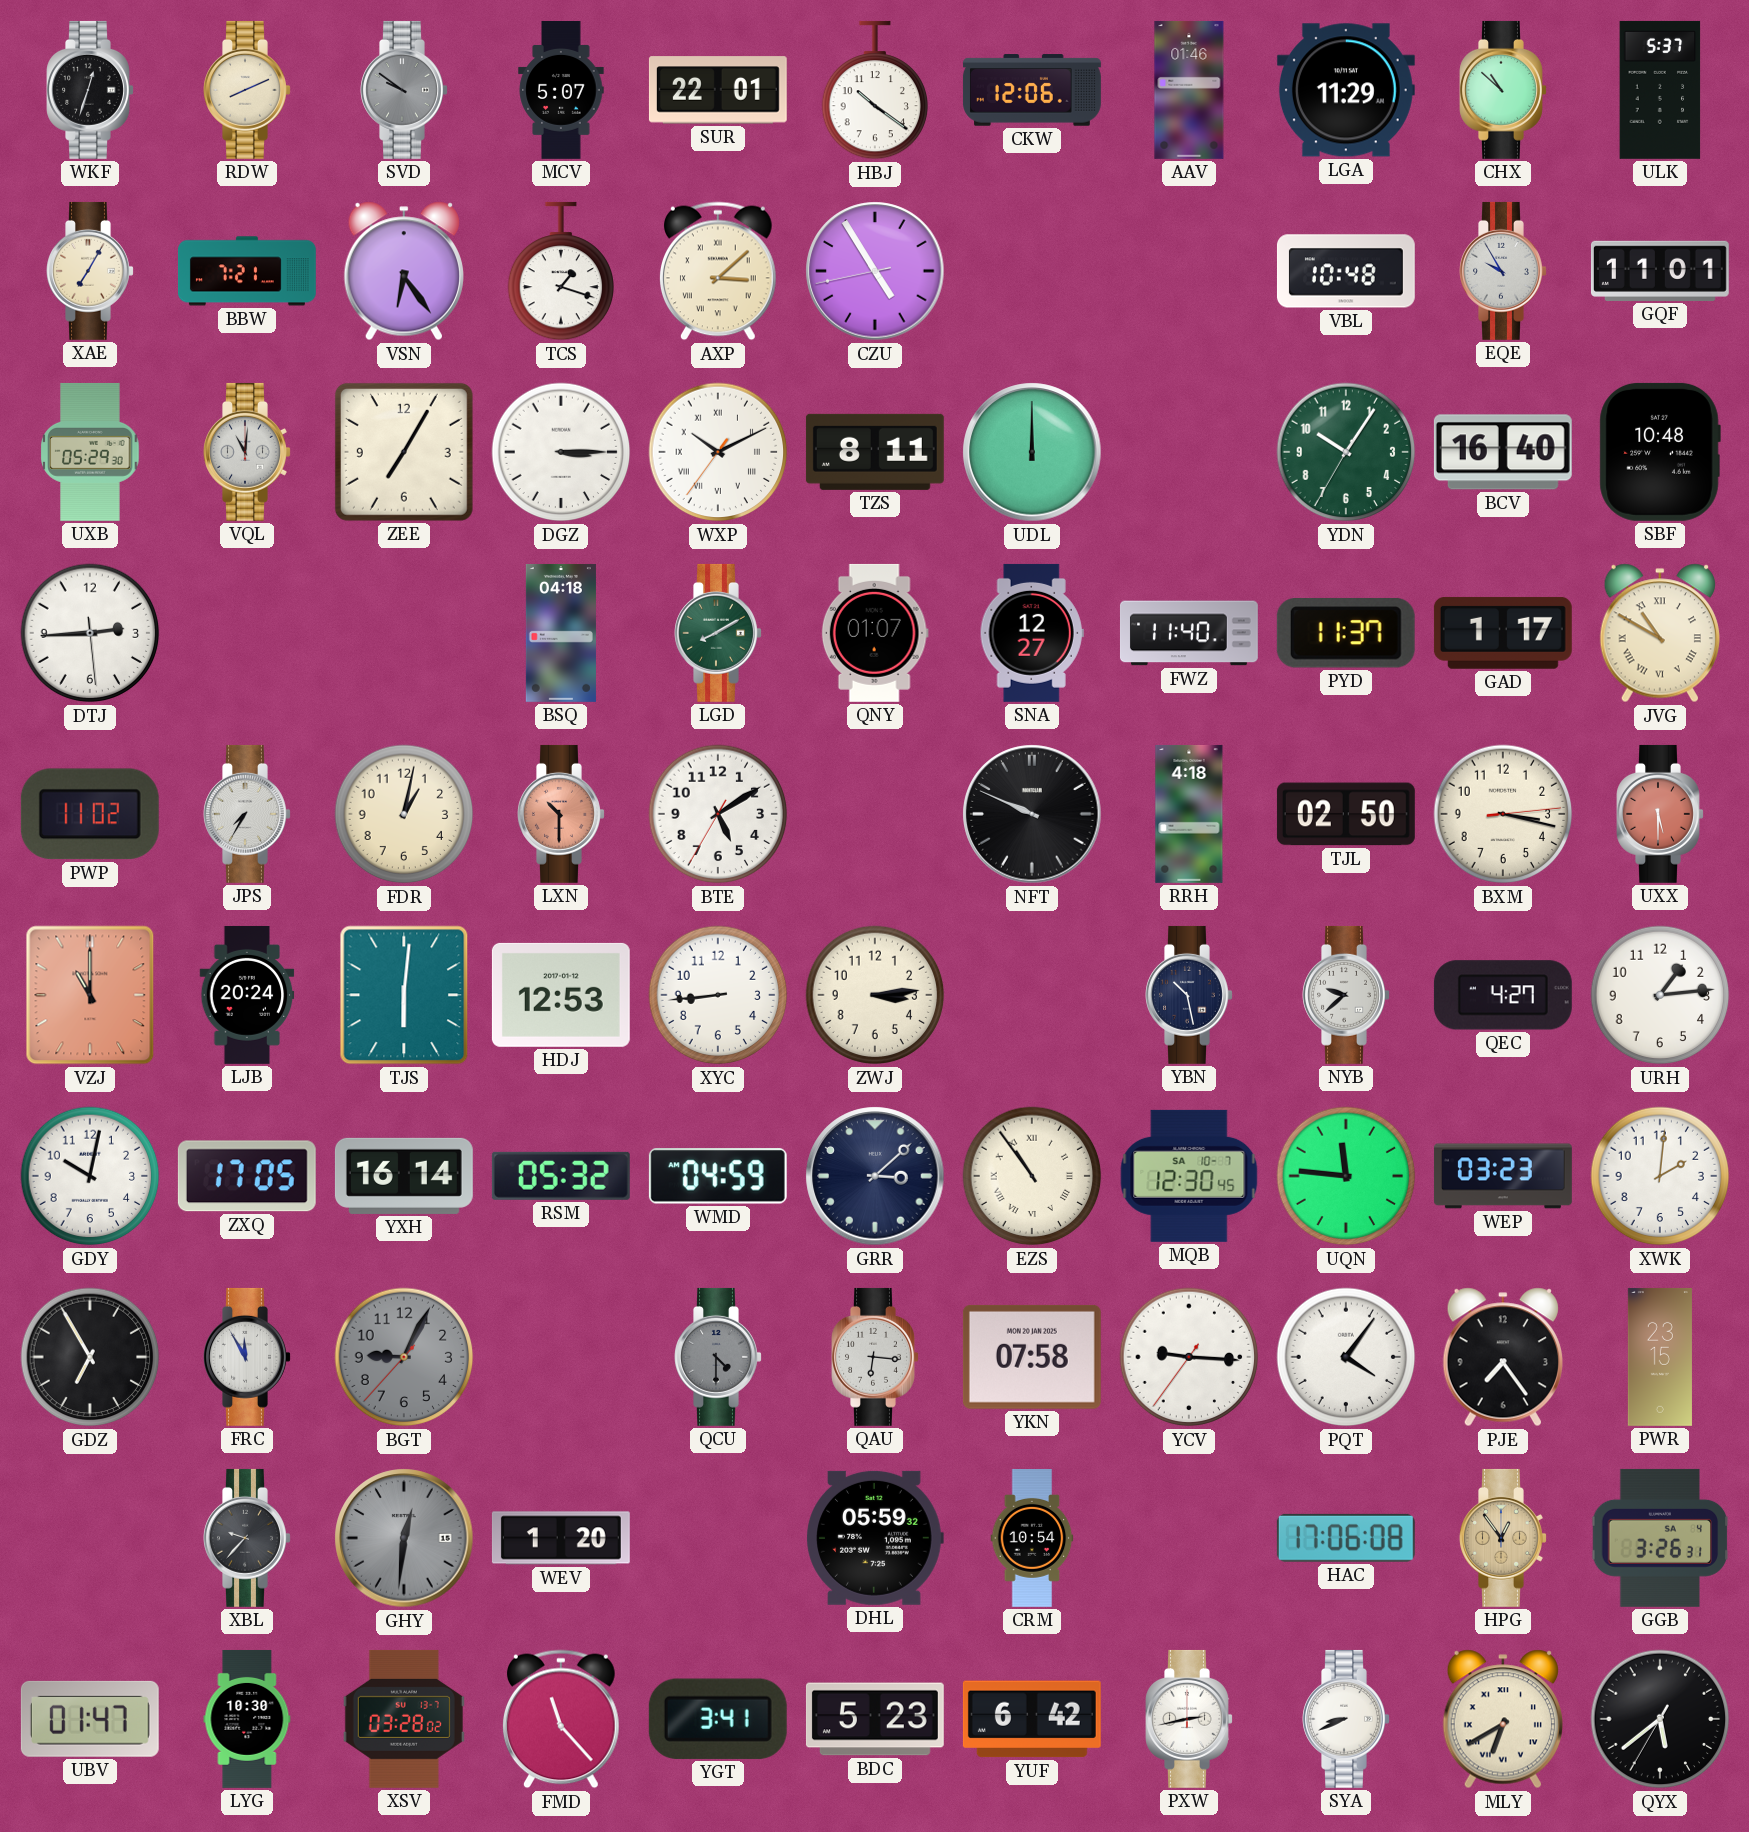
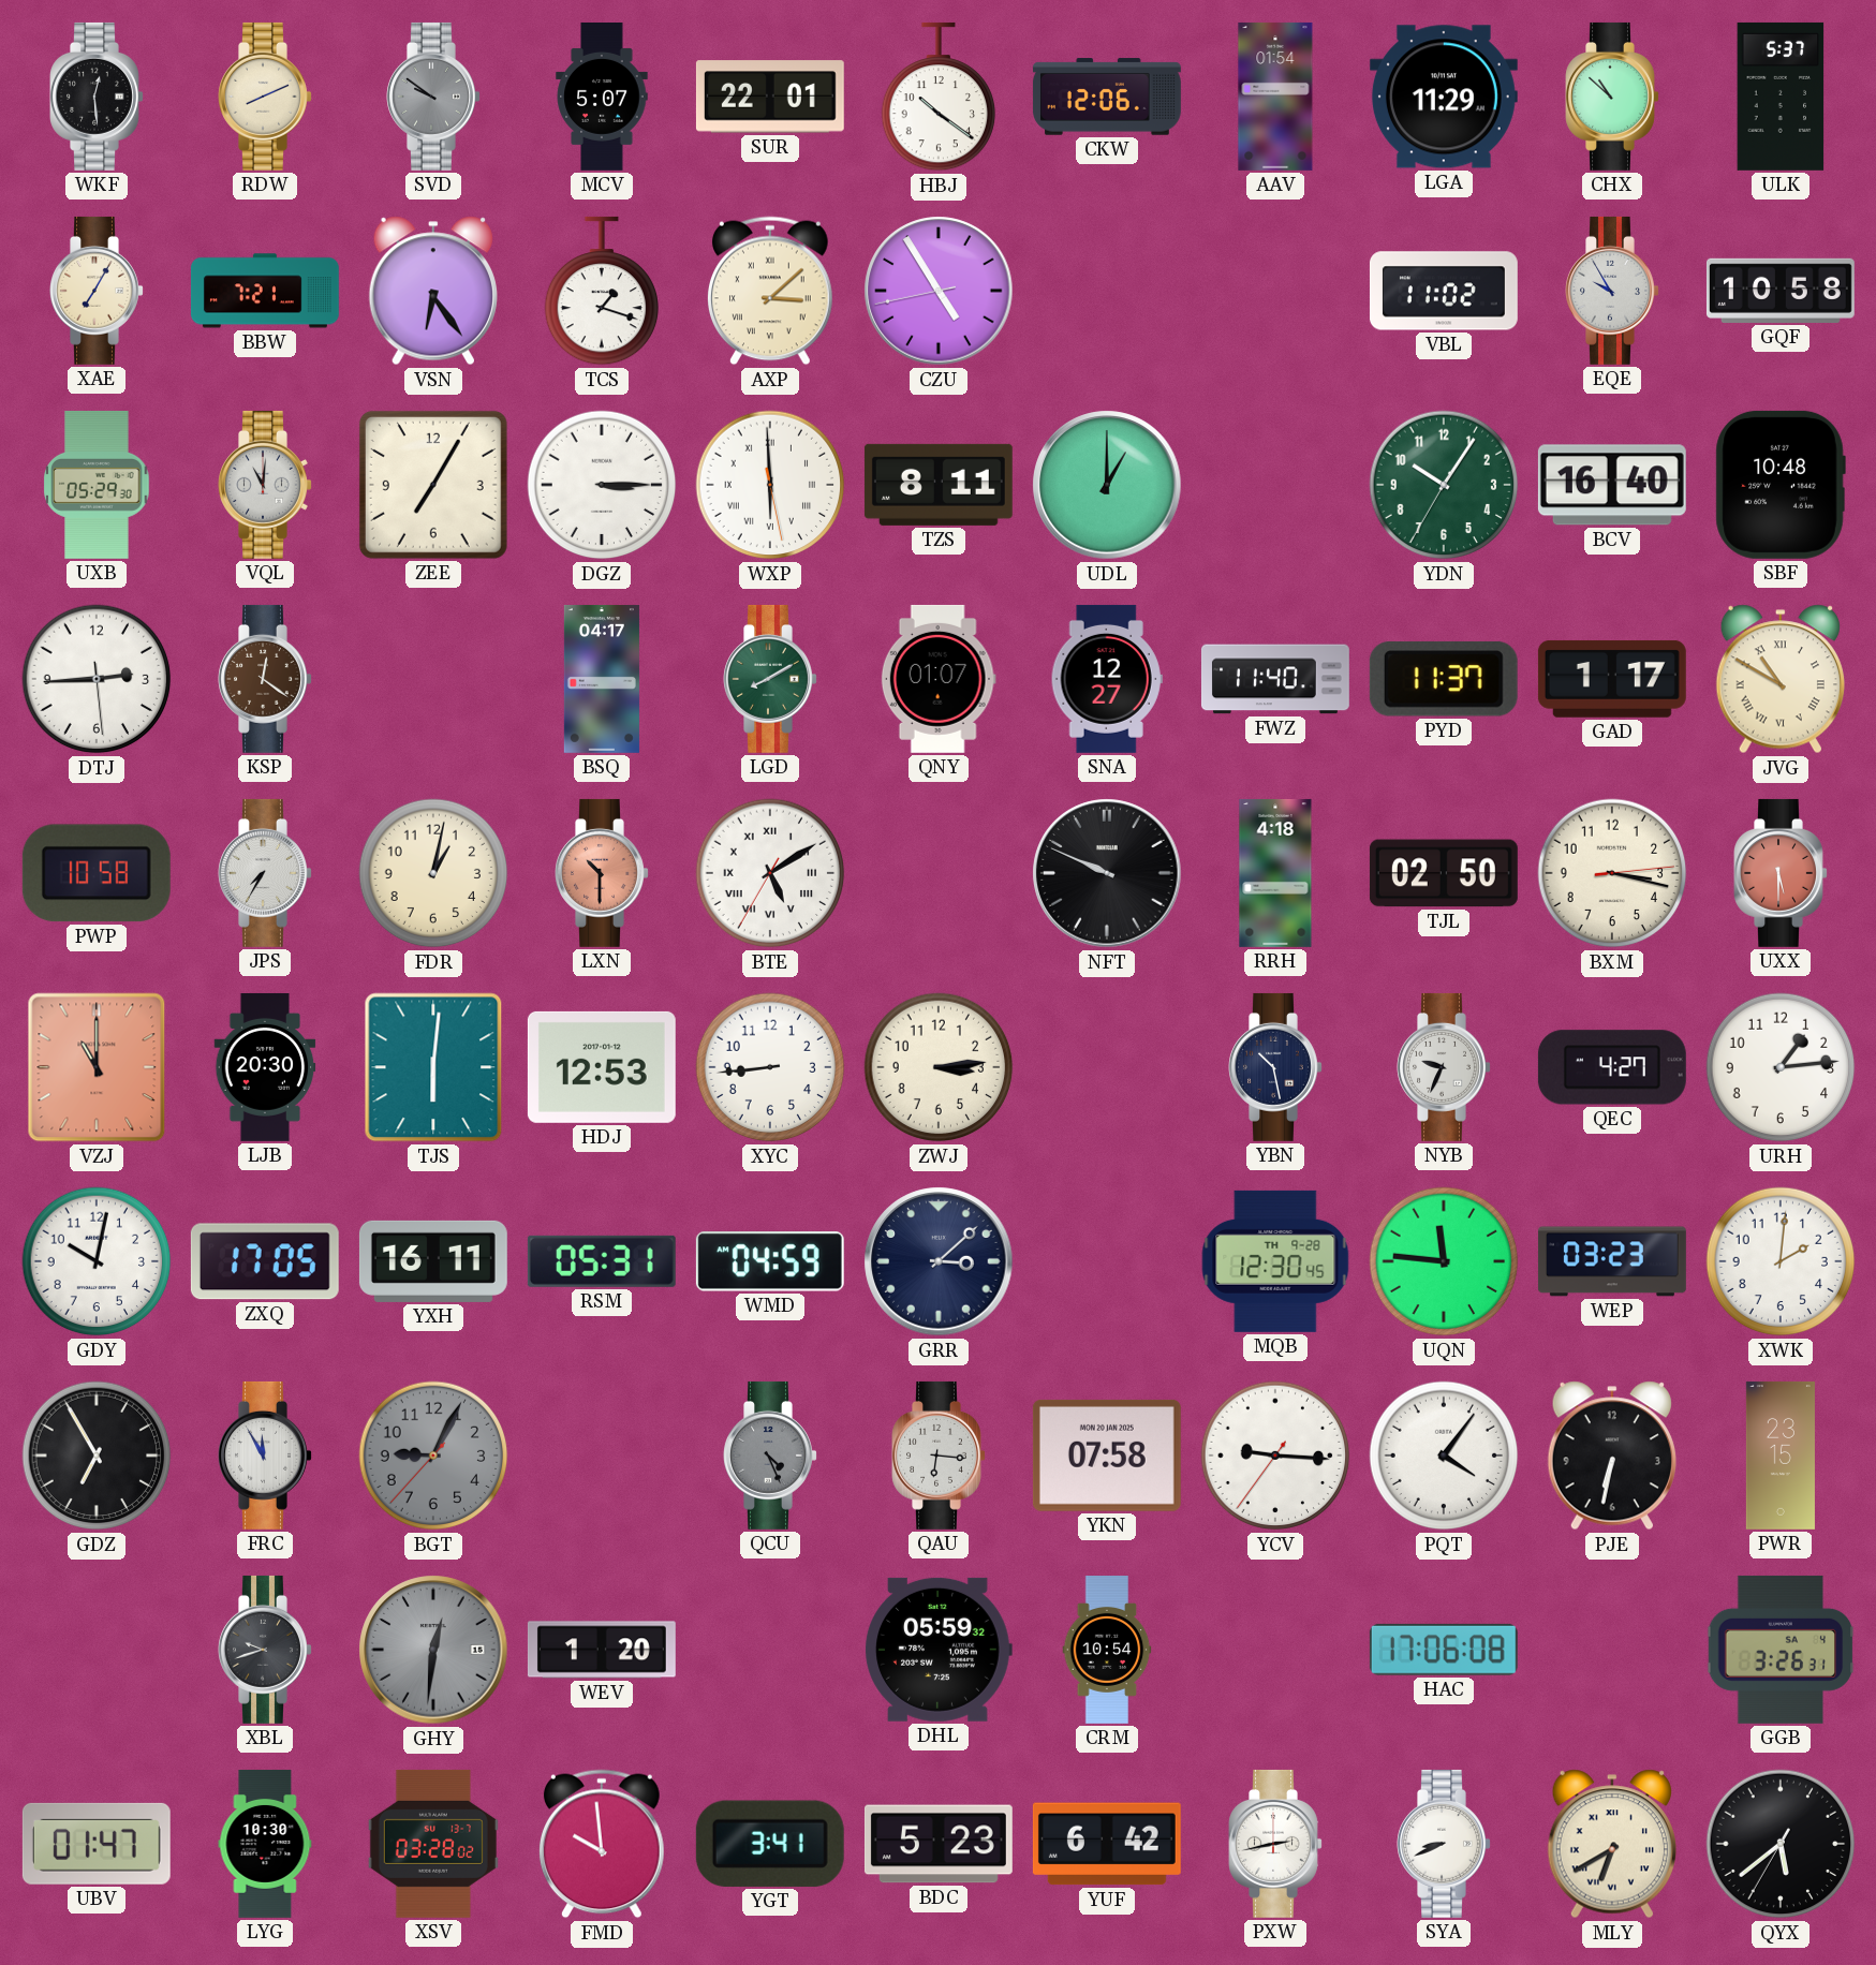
WKF: 12:33 -> 12:29 (97, 97)
AAV: 01:46 -> 01:54 (1275, 97)
VBL: 10:48 -> 11:02 (1444, 291)
GQF: 11:01 -> 10:58 (1781, 291)
WXP: 10:10 -> 5:59 (770, 485)
UDL: 12:00 -> 1:00 (1107, 485)
KSP: none -> 12:21 (265, 679)
BSQ: 04:18 -> 04:17 (602, 679)
PWP: 11:02 -> 10:58 (97, 873)
BTE numerals: Arabic -> Roman (770, 873)
LJB: 20:24 -> 20:30 (265, 1067)
NYB: 9:38 -> 9:34 (1444, 1067)
YXH: 16:14 -> 16:11 (433, 1261)
RSM: 05:32 -> 05:31 (602, 1261)
EZS: 10:54 -> none (1032, 1176)
MQB date: SA 10-7 -> TH 9-28 (1275, 1261)
QCU: 4:30 -> 4:26 (770, 1456)
PJE: 7:24 -> 6:32 (1611, 1456)
XBL: 9:37 -> 9:42 (265, 1650)
HPG: 12:54 -> none (1503, 1538)
FMD: 11:23 -> 9:59 (602, 1844)
